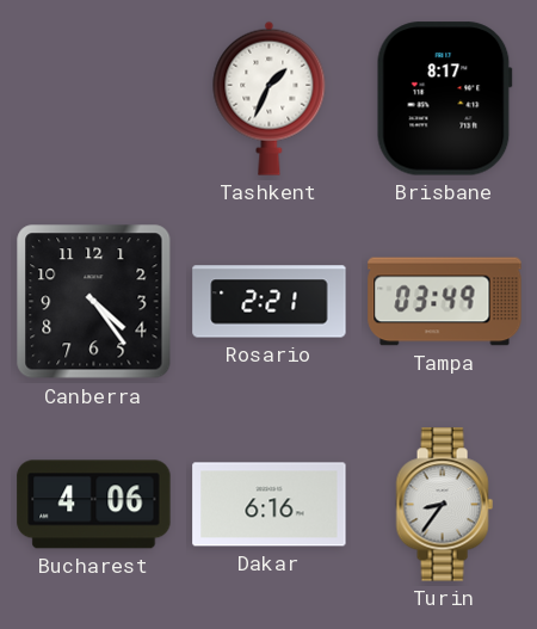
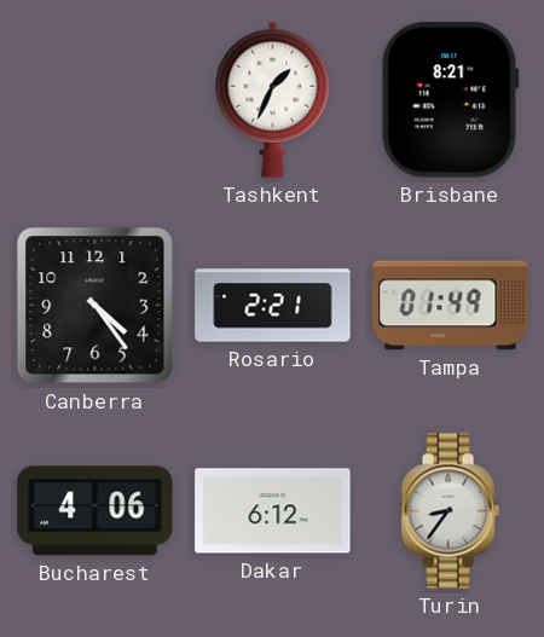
Brisbane: 8:17 -> 8:21 (450, 100)
Tampa: 03:49 -> 01:49 (451, 306)
Dakar: 6:16 -> 6:12 (273, 511)
